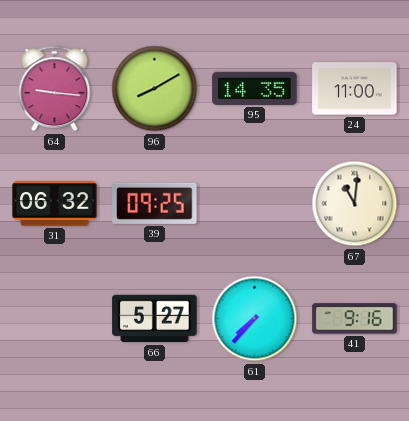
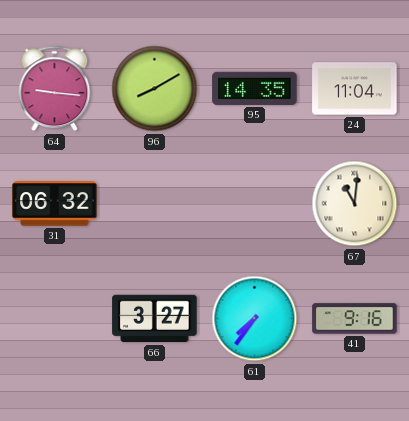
24: 11:00 -> 11:04 (355, 89)
39: 09:25 -> none (155, 203)
66: 5:27 -> 3:27 (155, 319)
61: 7:37 -> 7:36 (255, 319)
